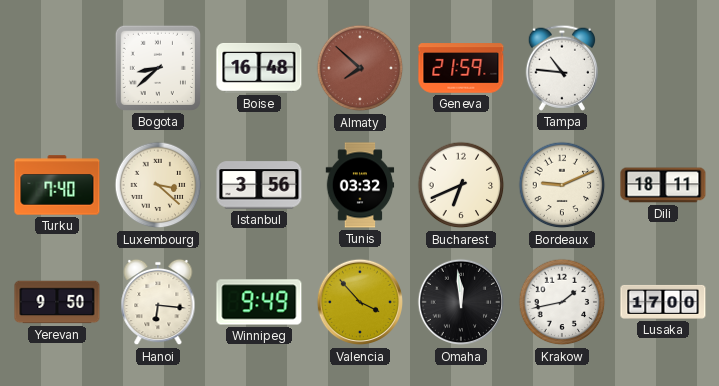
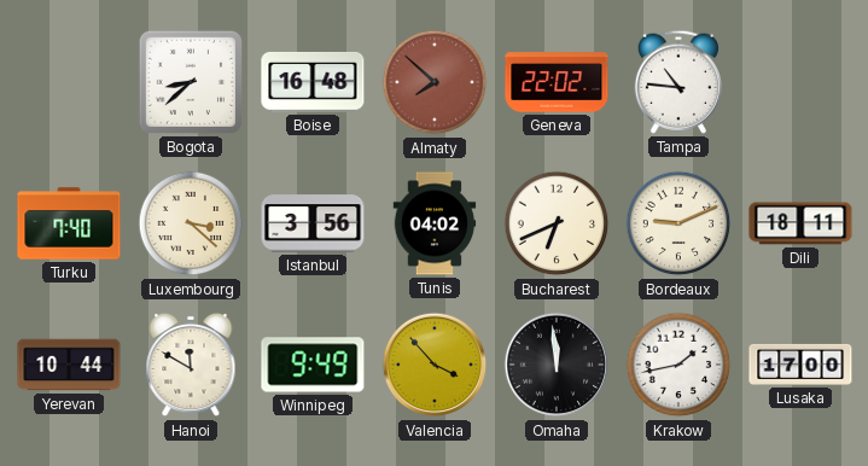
Geneva: 21:59 -> 22:02 (557, 82)
Tunis: 03:32 -> 04:02 (435, 223)
Yerevan: 9:50 -> 10:44 (69, 365)
Hanoi: 6:16 -> 11:50 (191, 365)
